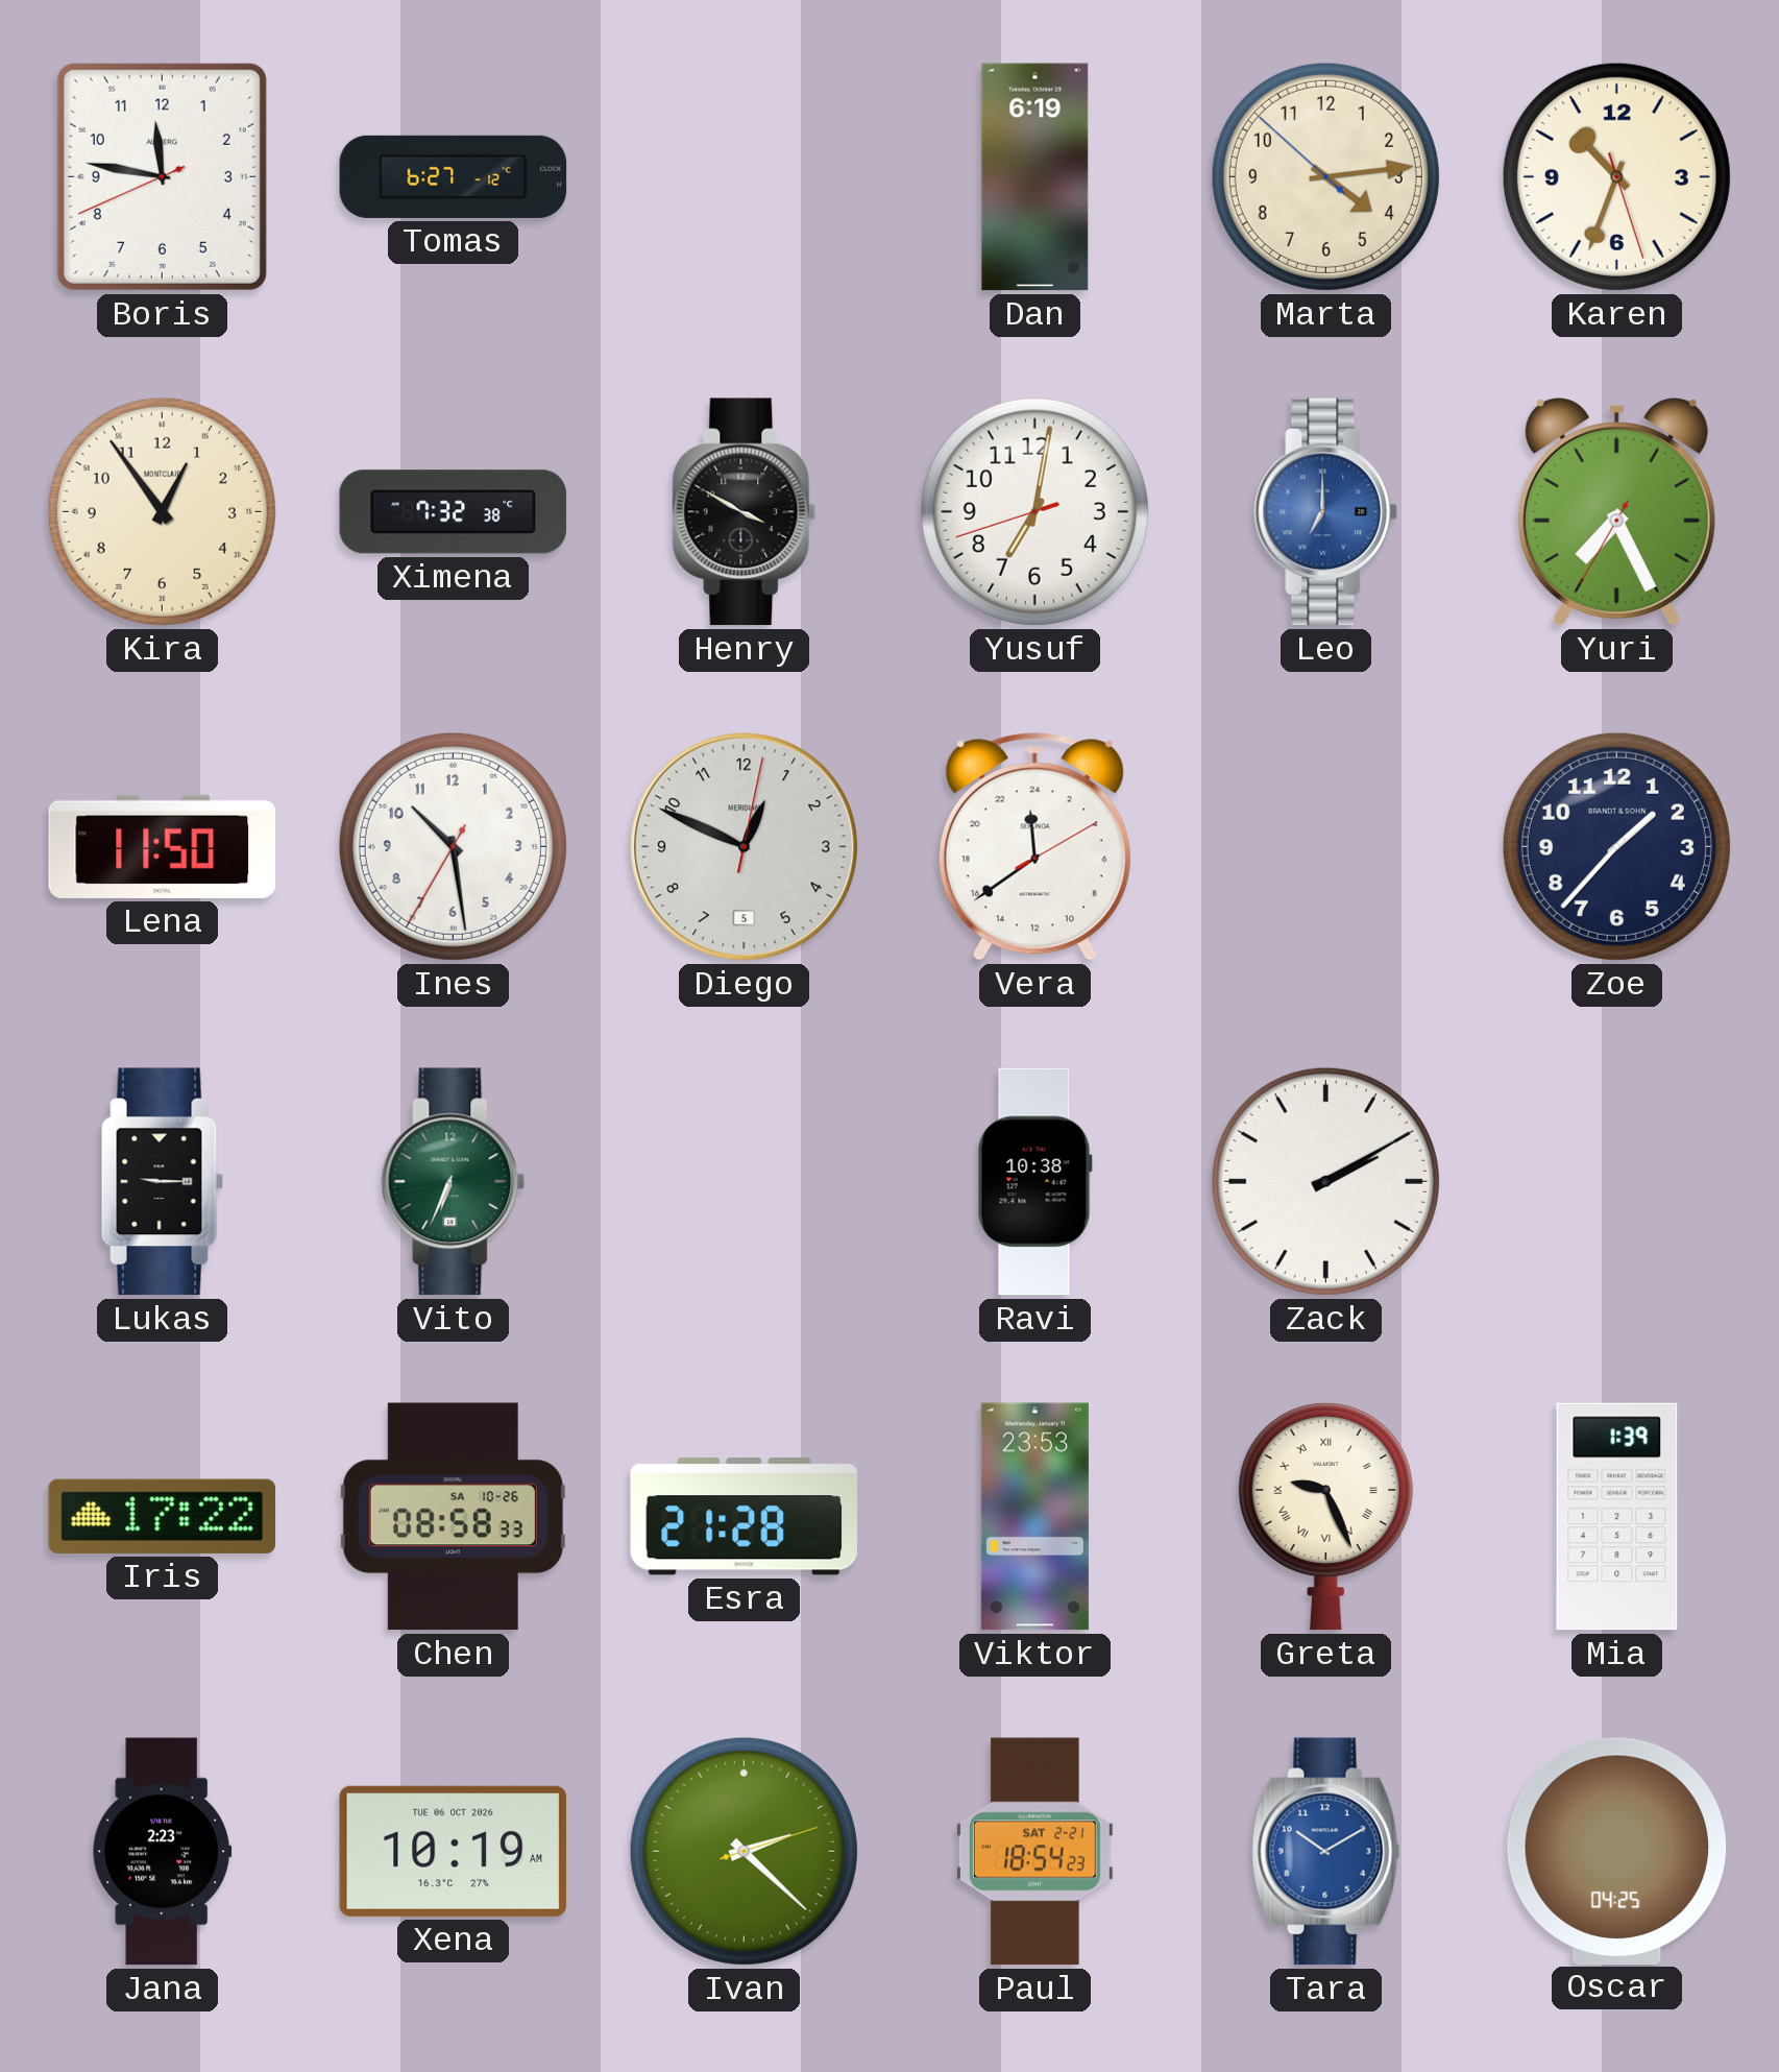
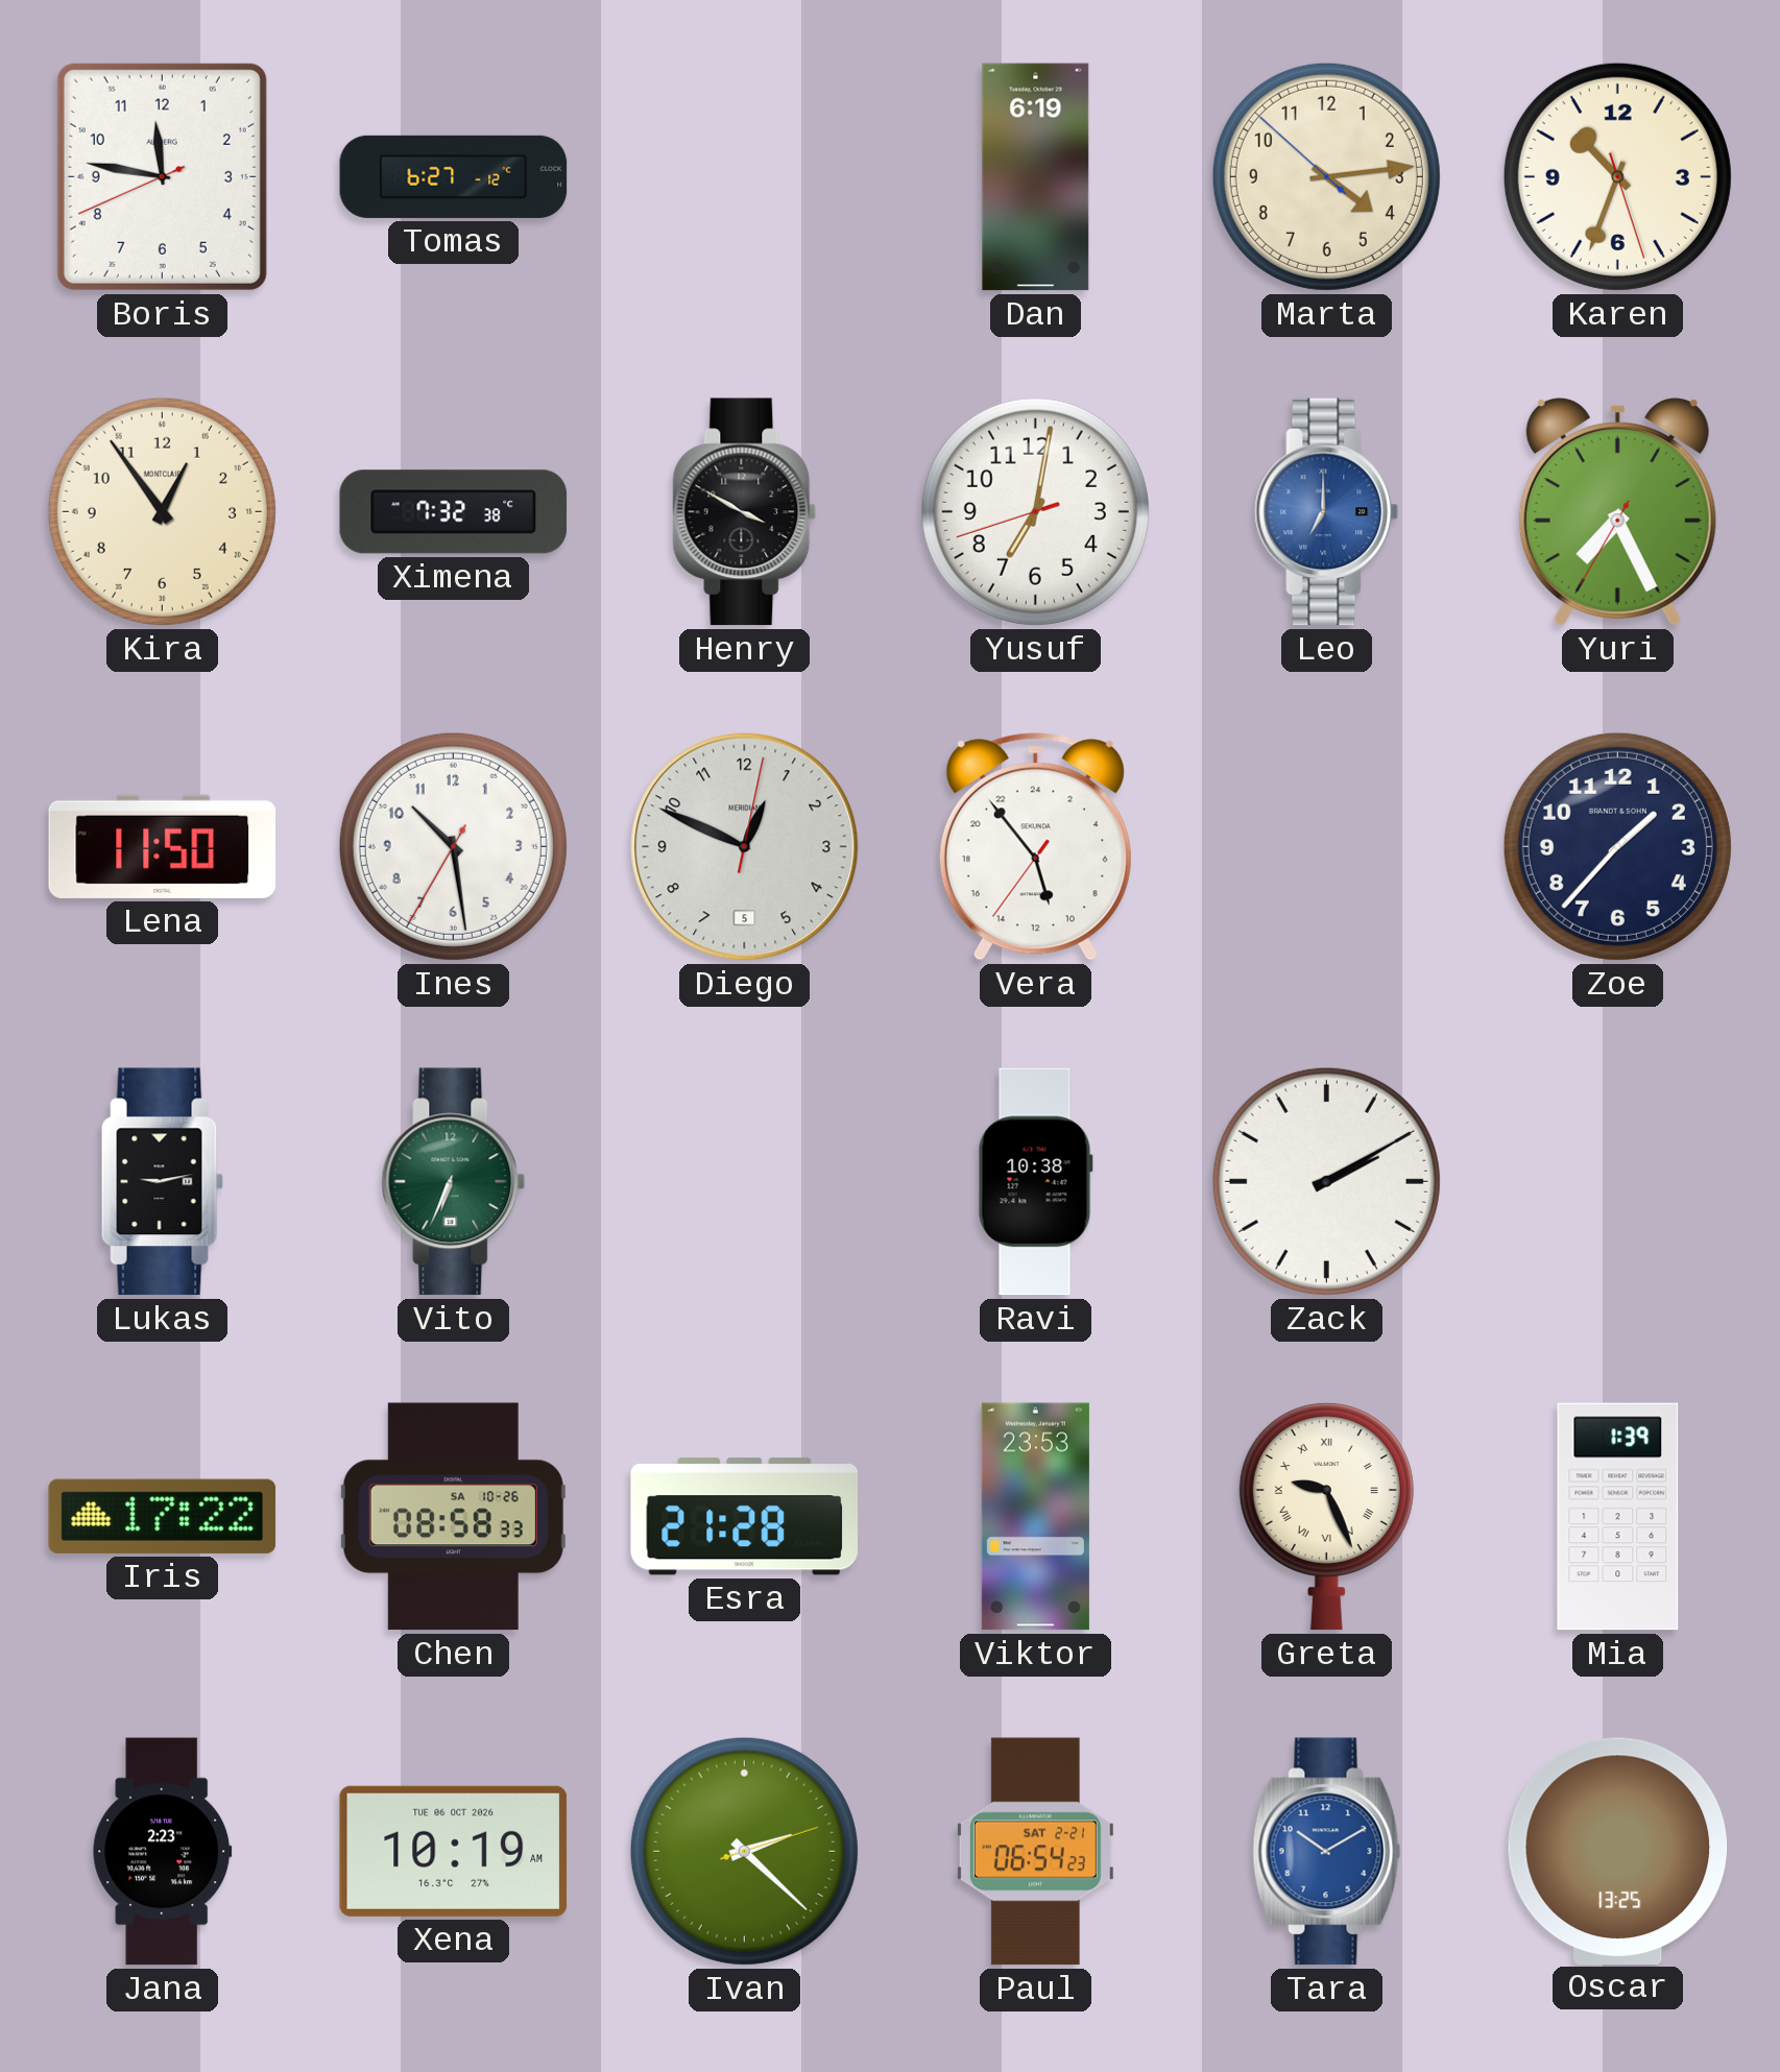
Vera: 23:39 -> 10:53 (1035, 847)
Lukas: 9:15 -> 9:13 (162, 1182)
Paul: 18:54 -> 06:54 (1035, 1852)
Oscar: 04:25 -> 13:25 (1618, 1851)
